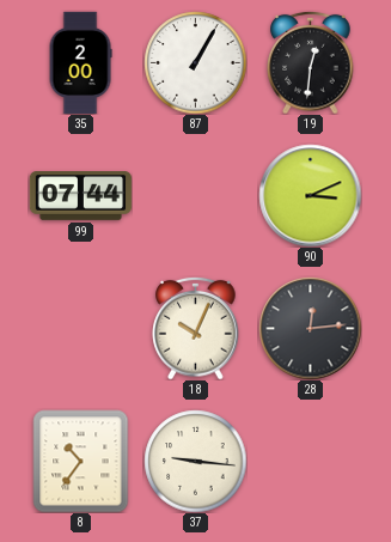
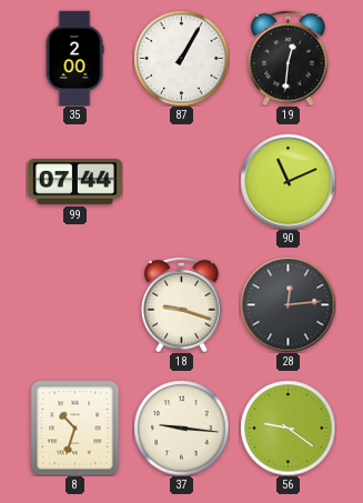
90: 3:11 -> 11:11 (288, 181)
18: 10:04 -> 9:18 (182, 304)
8: 10:36 -> 10:33 (75, 427)
56: none -> 9:21 (288, 427)
